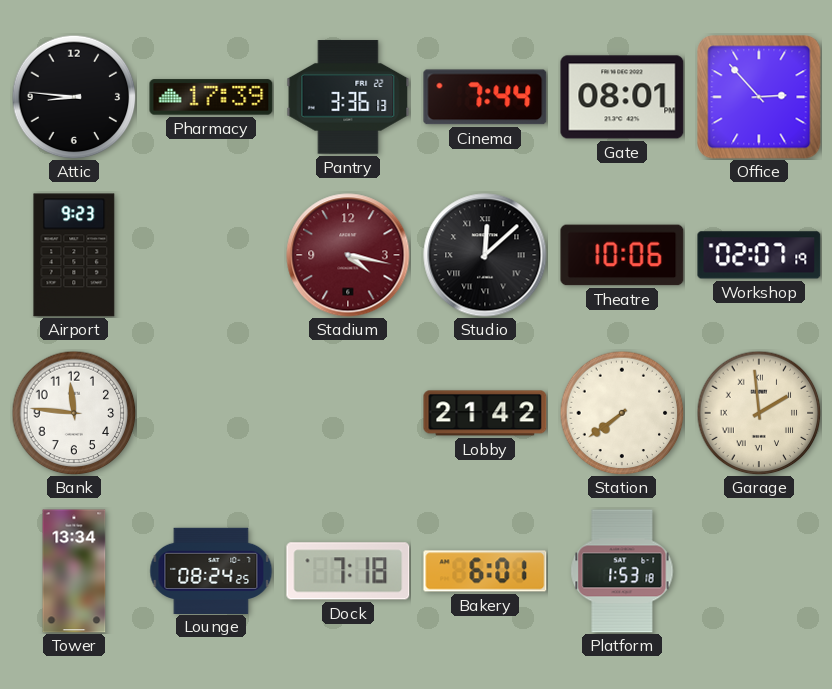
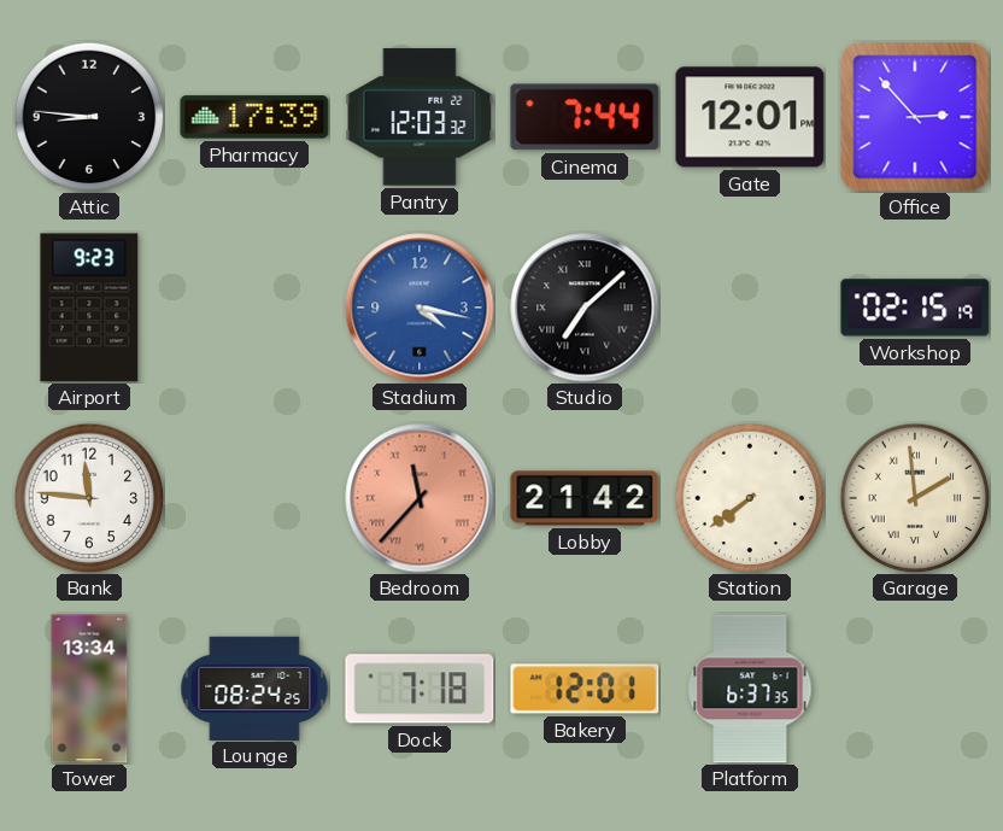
Pantry: 3:36 -> 12:03 (420, 117)
Gate: 08:01 -> 12:01 (750, 117)
Stadium dial: burgundy -> blue (420, 308)
Studio: 12:08 -> 7:08 (585, 308)
Theatre: 10:06 -> none (622, 255)
Workshop: 02:07 -> 02:15 (915, 308)
Bedroom: none -> 11:37 (420, 498)
Bakery: 6:01 -> 12:01 (585, 689)
Platform: 1:53 -> 6:37 (750, 689)
